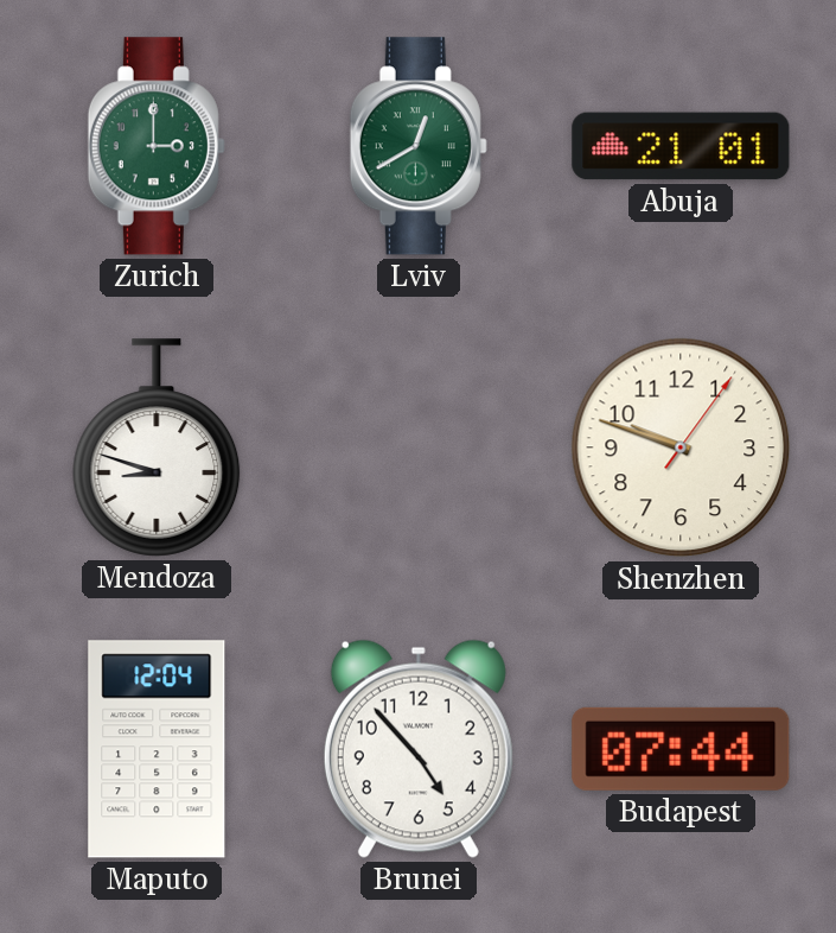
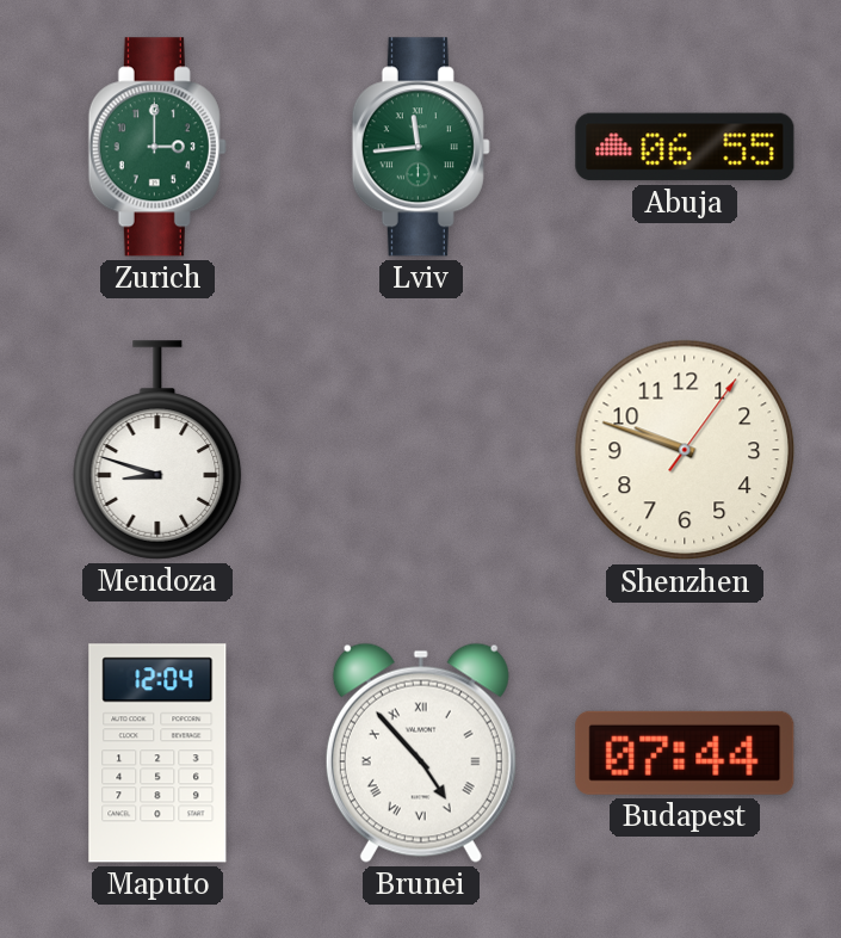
Lviv: 12:40 -> 11:44 (421, 147)
Abuja: 21:01 -> 06:55 (685, 147)
Brunei numerals: Arabic -> Roman (421, 753)
